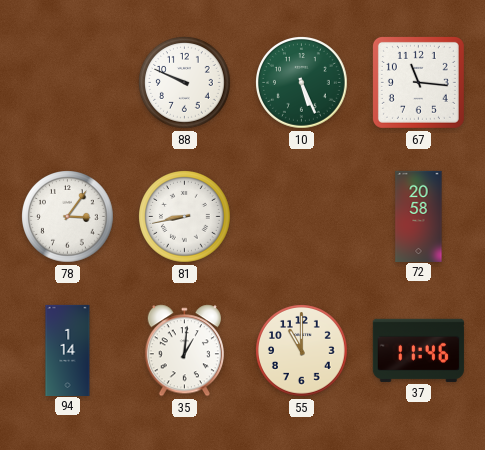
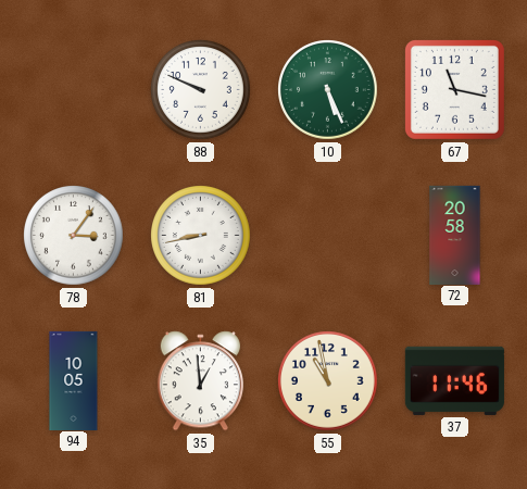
67: 11:16 -> 11:17 (454, 89)
94: 1:14 -> 10:05 (74, 380)
35: 1:01 -> 12:59 (200, 381)
55: 11:00 -> 10:58 (328, 381)
